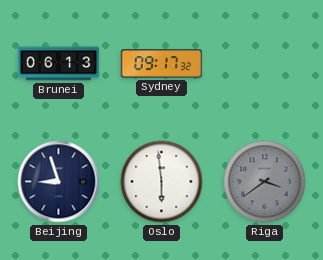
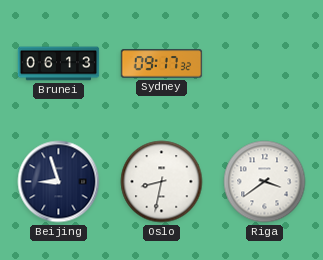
Oslo: 5:59 -> 8:32 (162, 182)
Riga dial: grey -> white (265, 182)
